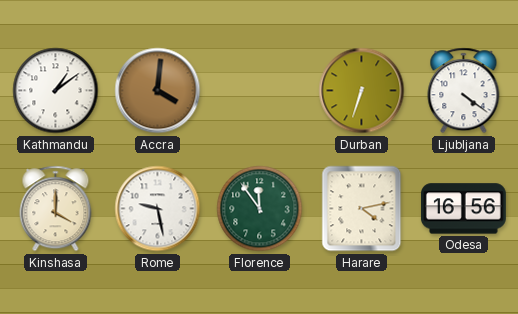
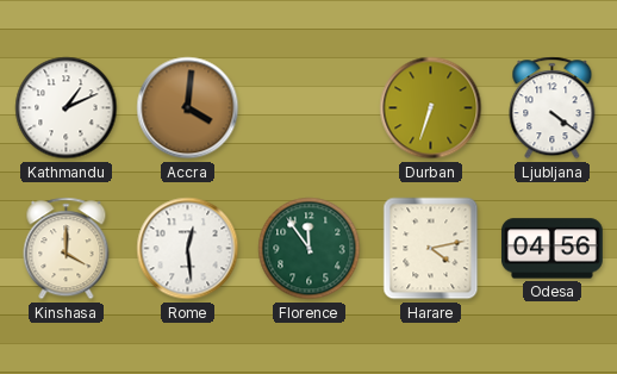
Kathmandu: 1:09 -> 1:11 (67, 108)
Rome: 9:28 -> 12:29 (188, 249)
Odesa: 16:56 -> 04:56 (551, 249)
